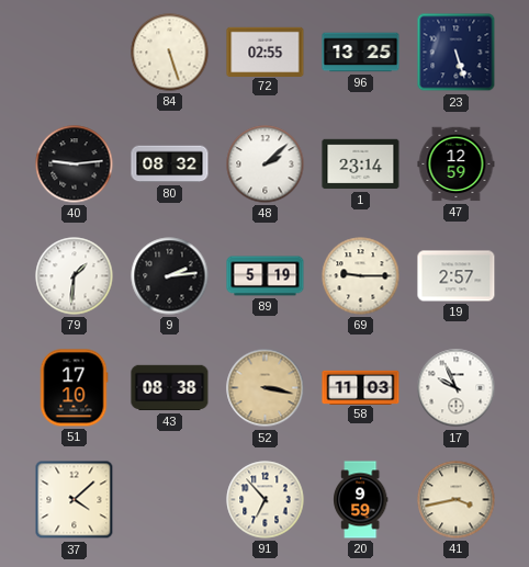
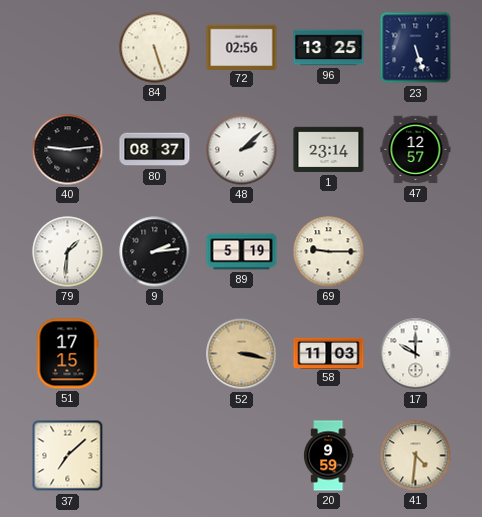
72: 02:55 -> 02:56 (242, 47)
80: 08:32 -> 08:37 (155, 150)
47: 12:59 -> 12:57 (416, 150)
19: 2:57 -> none (457, 276)
51: 17:10 -> 17:15 (67, 354)
43: 08:38 -> none (170, 388)
17: 9:56 -> 10:00 (416, 354)
37: 4:08 -> 7:08 (68, 456)
91: 6:53 -> none (266, 500)
41: 3:43 -> 4:31 (416, 456)
